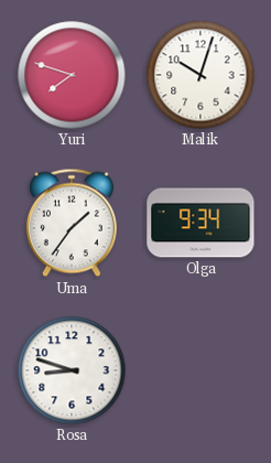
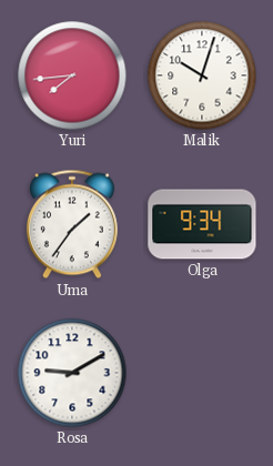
Yuri: 7:48 -> 7:44 (72, 75)
Rosa: 8:48 -> 9:10 (72, 373)
